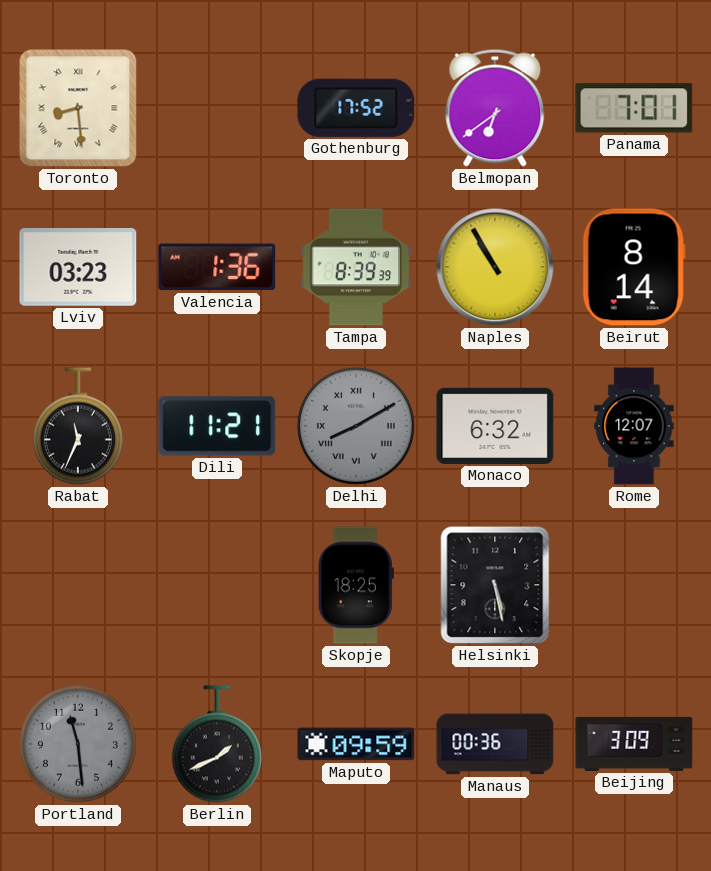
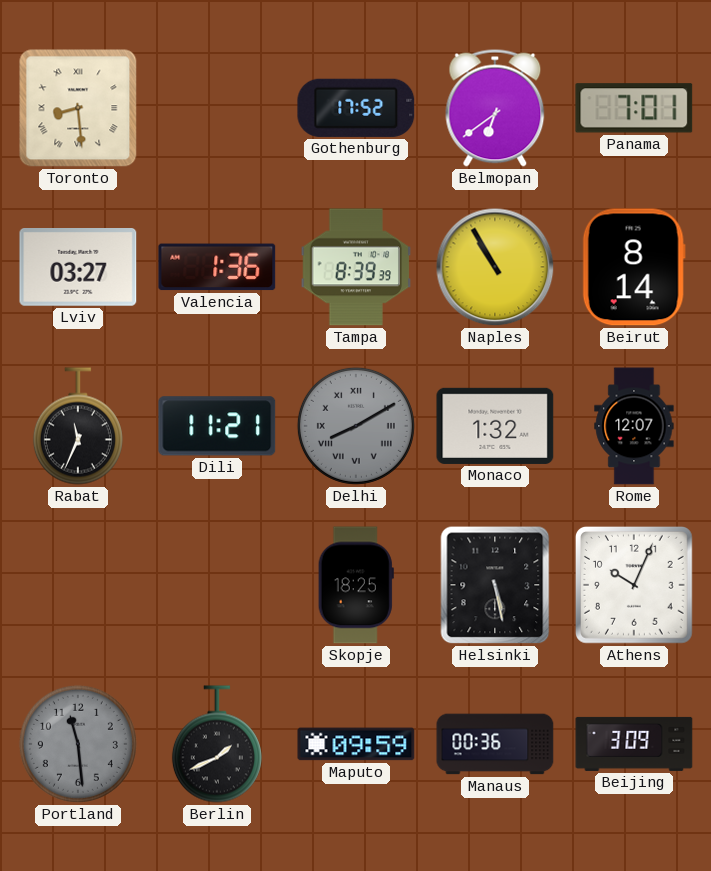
Lviv: 03:23 -> 03:27 (78, 268)
Monaco: 6:32 -> 1:32 (495, 426)
Athens: none -> 10:04 (634, 585)
